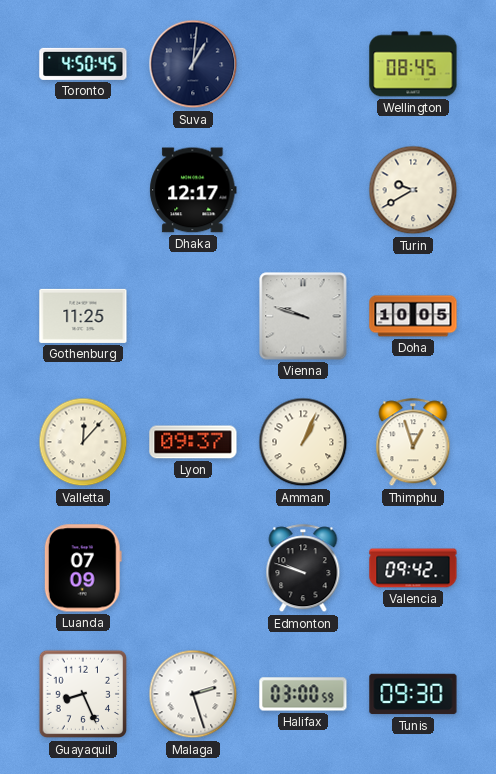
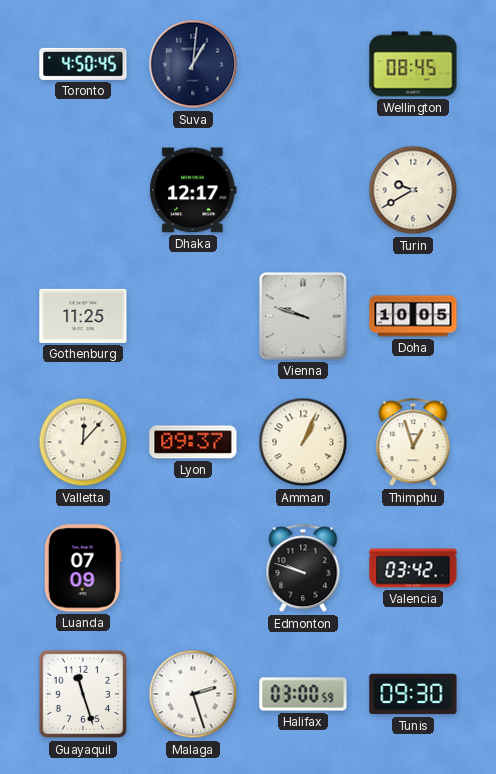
Valencia: 09:42 -> 03:42 (413, 568)
Guayaquil: 8:26 -> 11:27 (83, 694)
